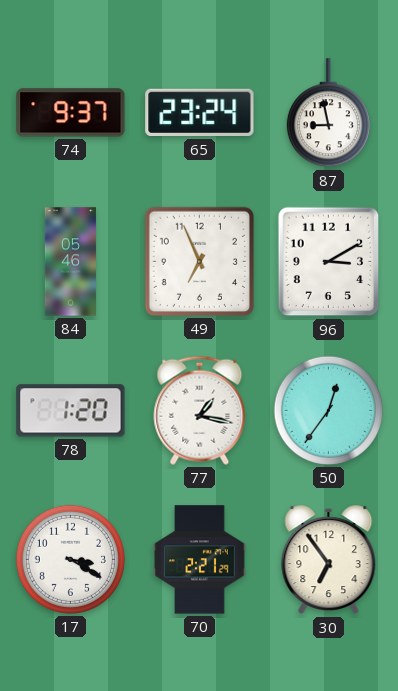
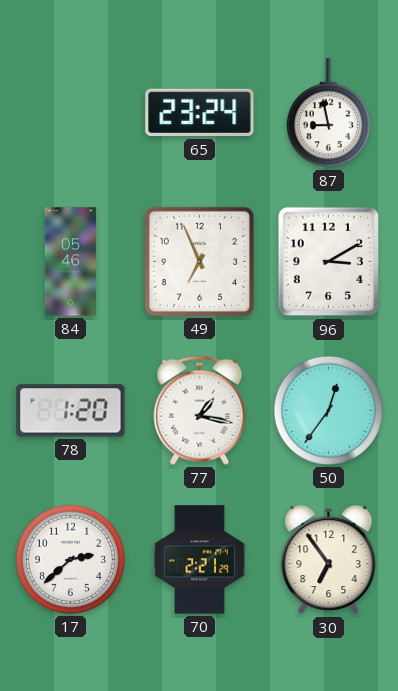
74: 9:37 -> none (71, 113)
17: 3:20 -> 2:38 (70, 559)
